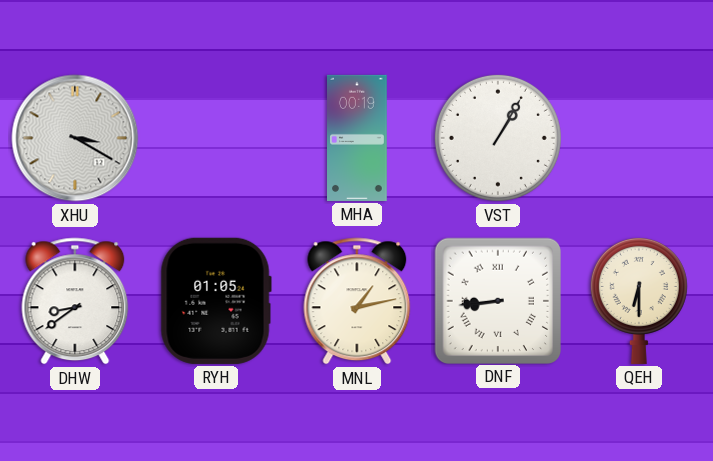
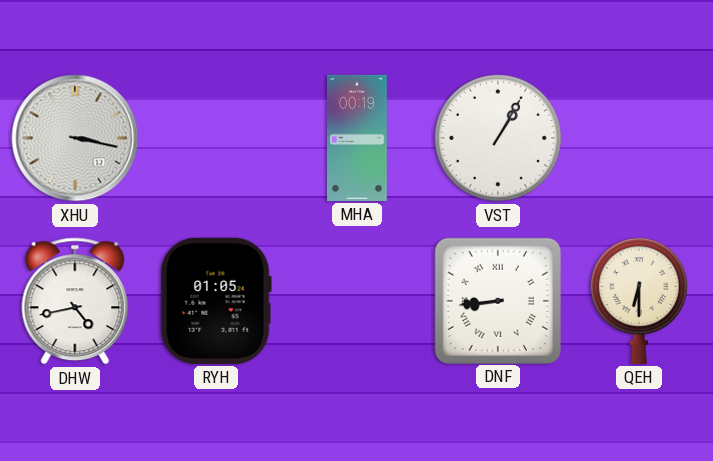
XHU: 3:20 -> 3:17 (75, 138)
DHW: 8:39 -> 4:43 (75, 301)
MNL: 1:13 -> none (357, 301)
